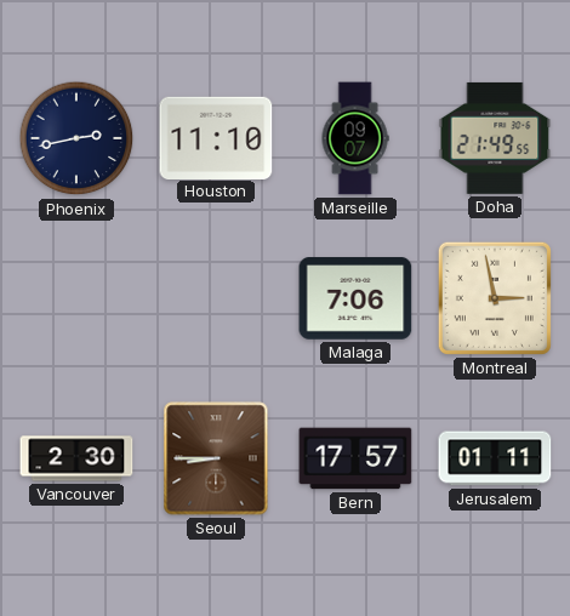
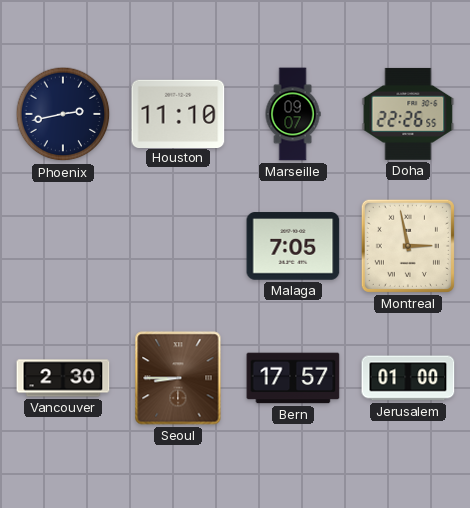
Doha: 21:49 -> 22:26 (408, 114)
Malaga: 7:06 -> 7:05 (293, 246)
Jerusalem: 01:11 -> 01:00 (408, 378)
